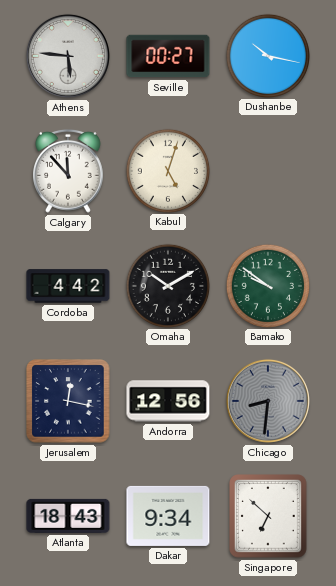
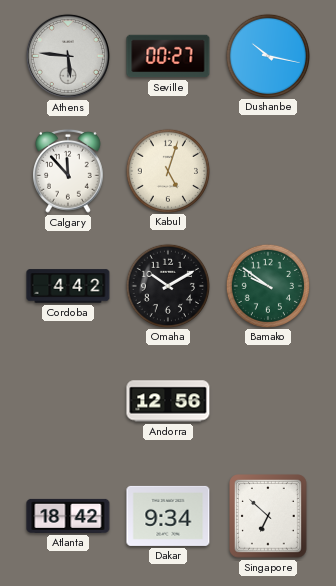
Jerusalem: 12:17 -> none (68, 401)
Chicago: 8:31 -> none (268, 401)
Atlanta: 18:43 -> 18:42 (68, 516)
